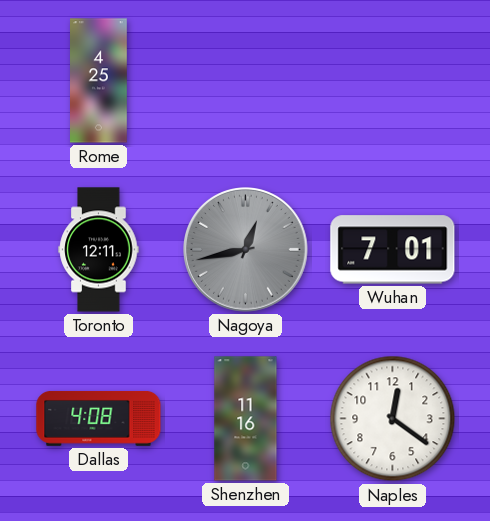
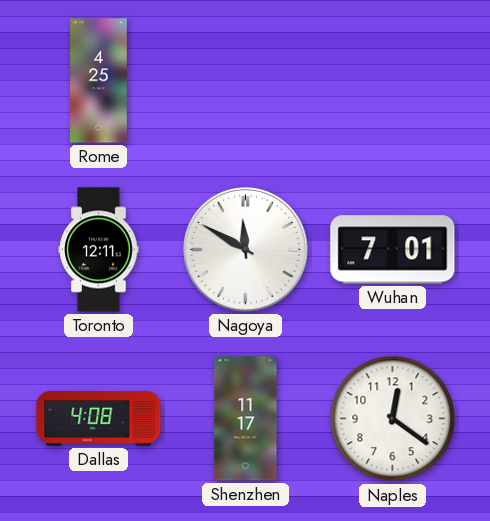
Nagoya: 12:43 -> 11:50 (246, 250)
Nagoya dial: grey -> white (246, 250)
Shenzhen: 11:16 -> 11:17 (246, 419)
